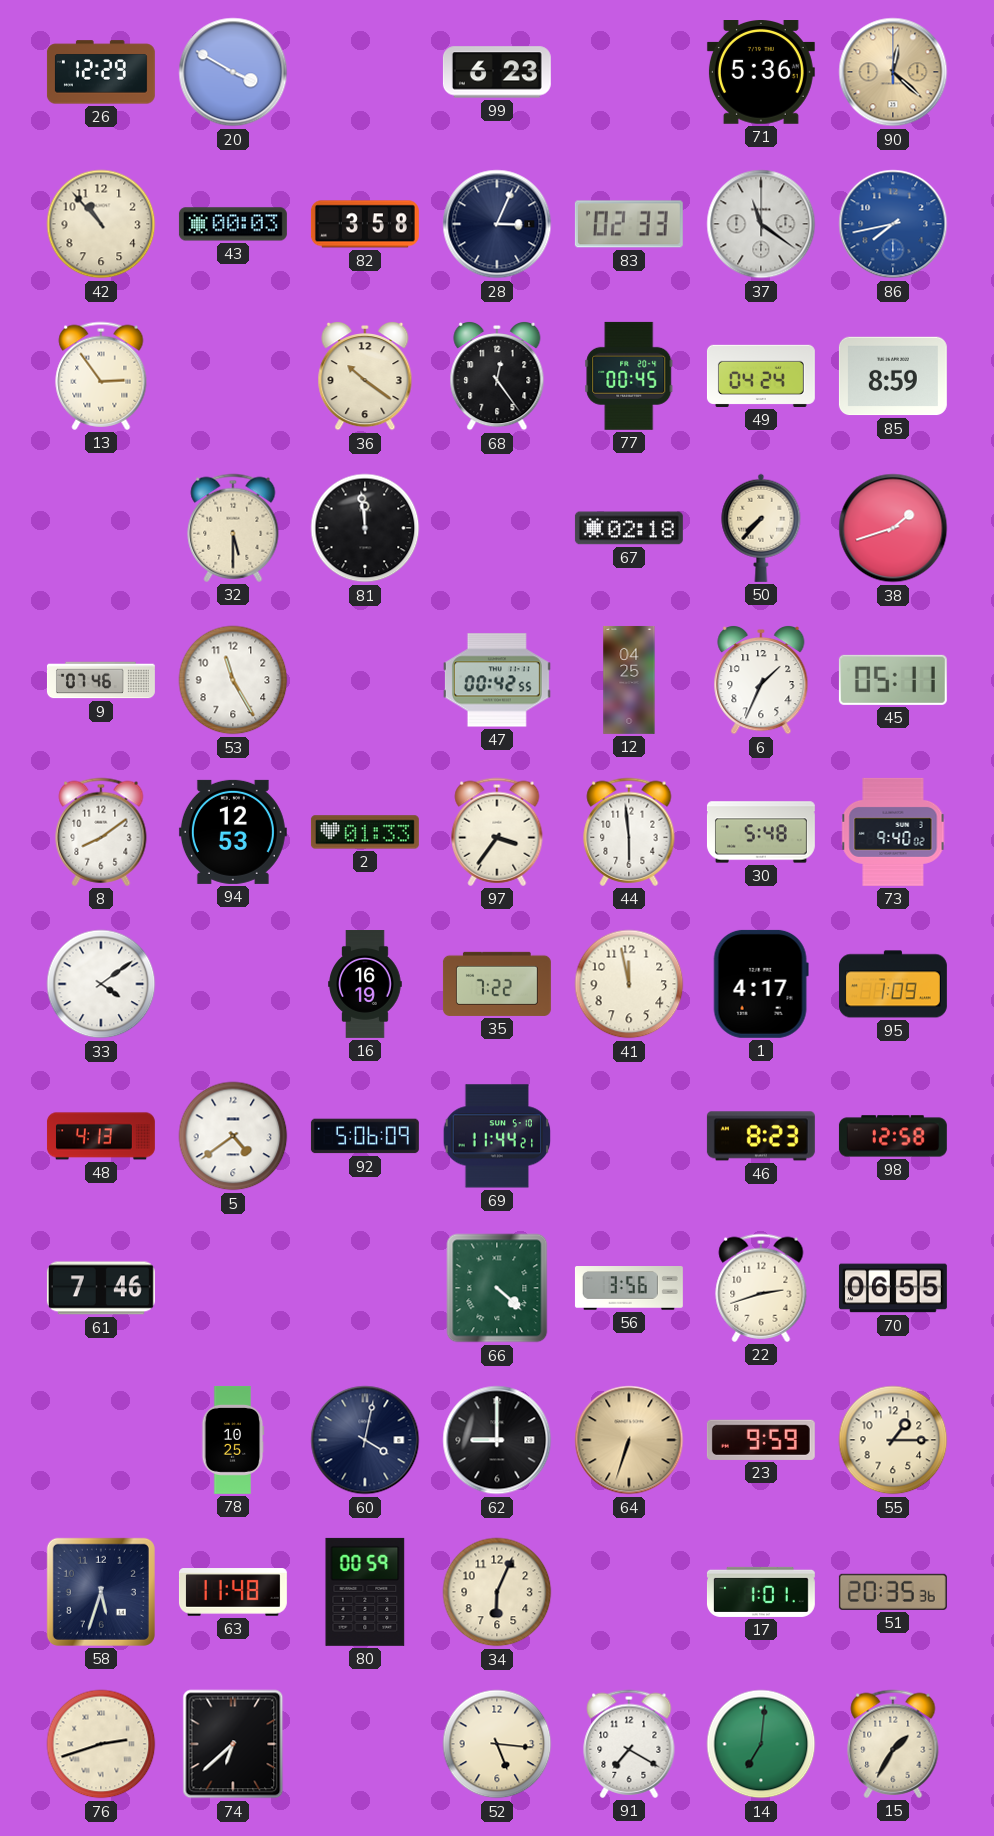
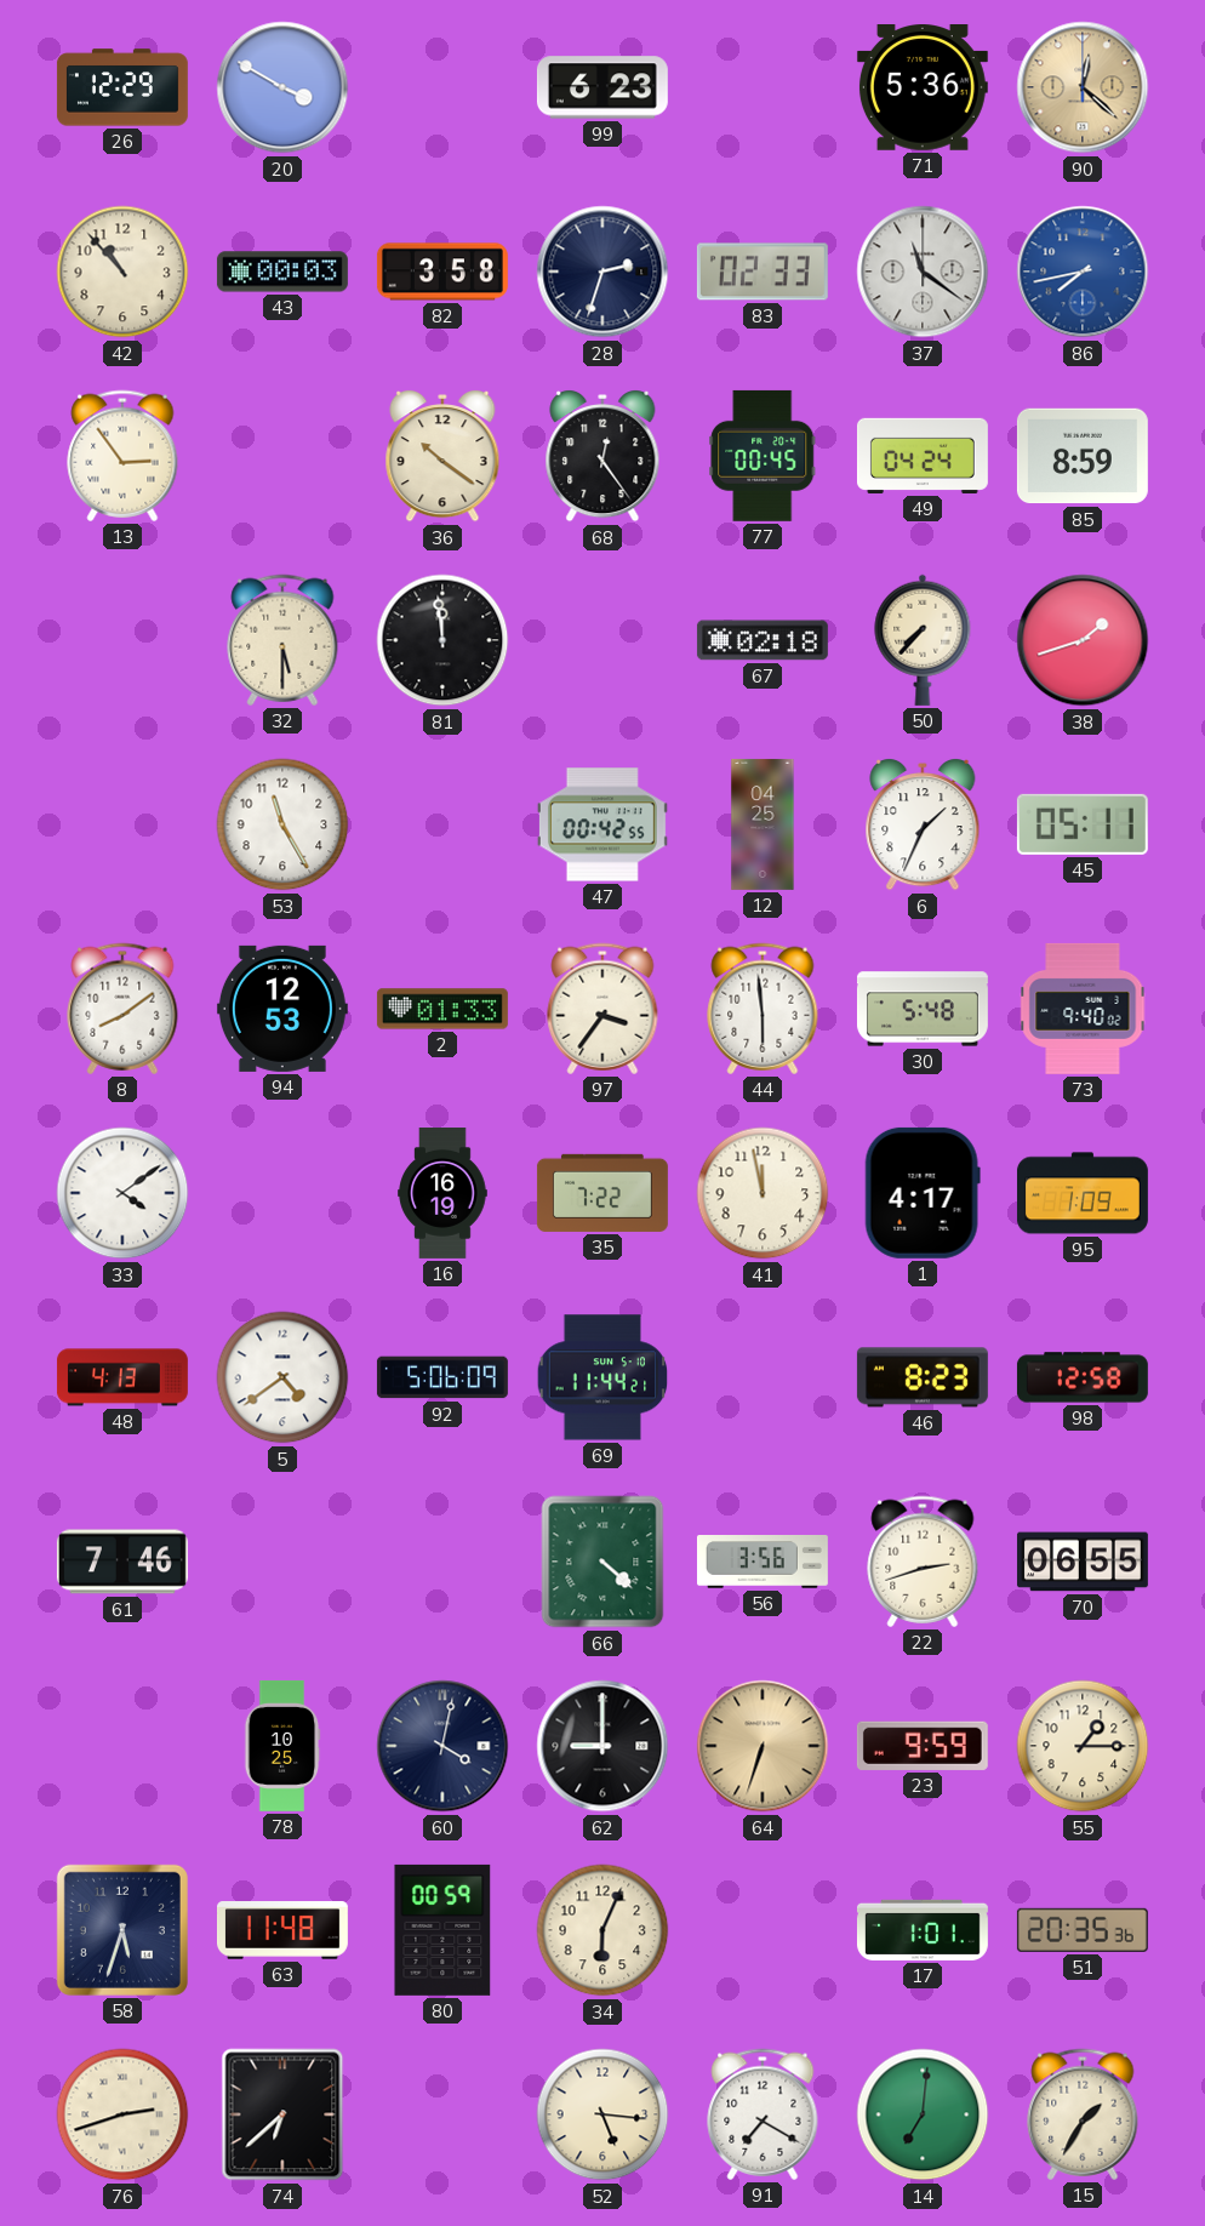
28: 3:04 -> 2:33 (602, 272)
9: 07:46 -> none (101, 680)
